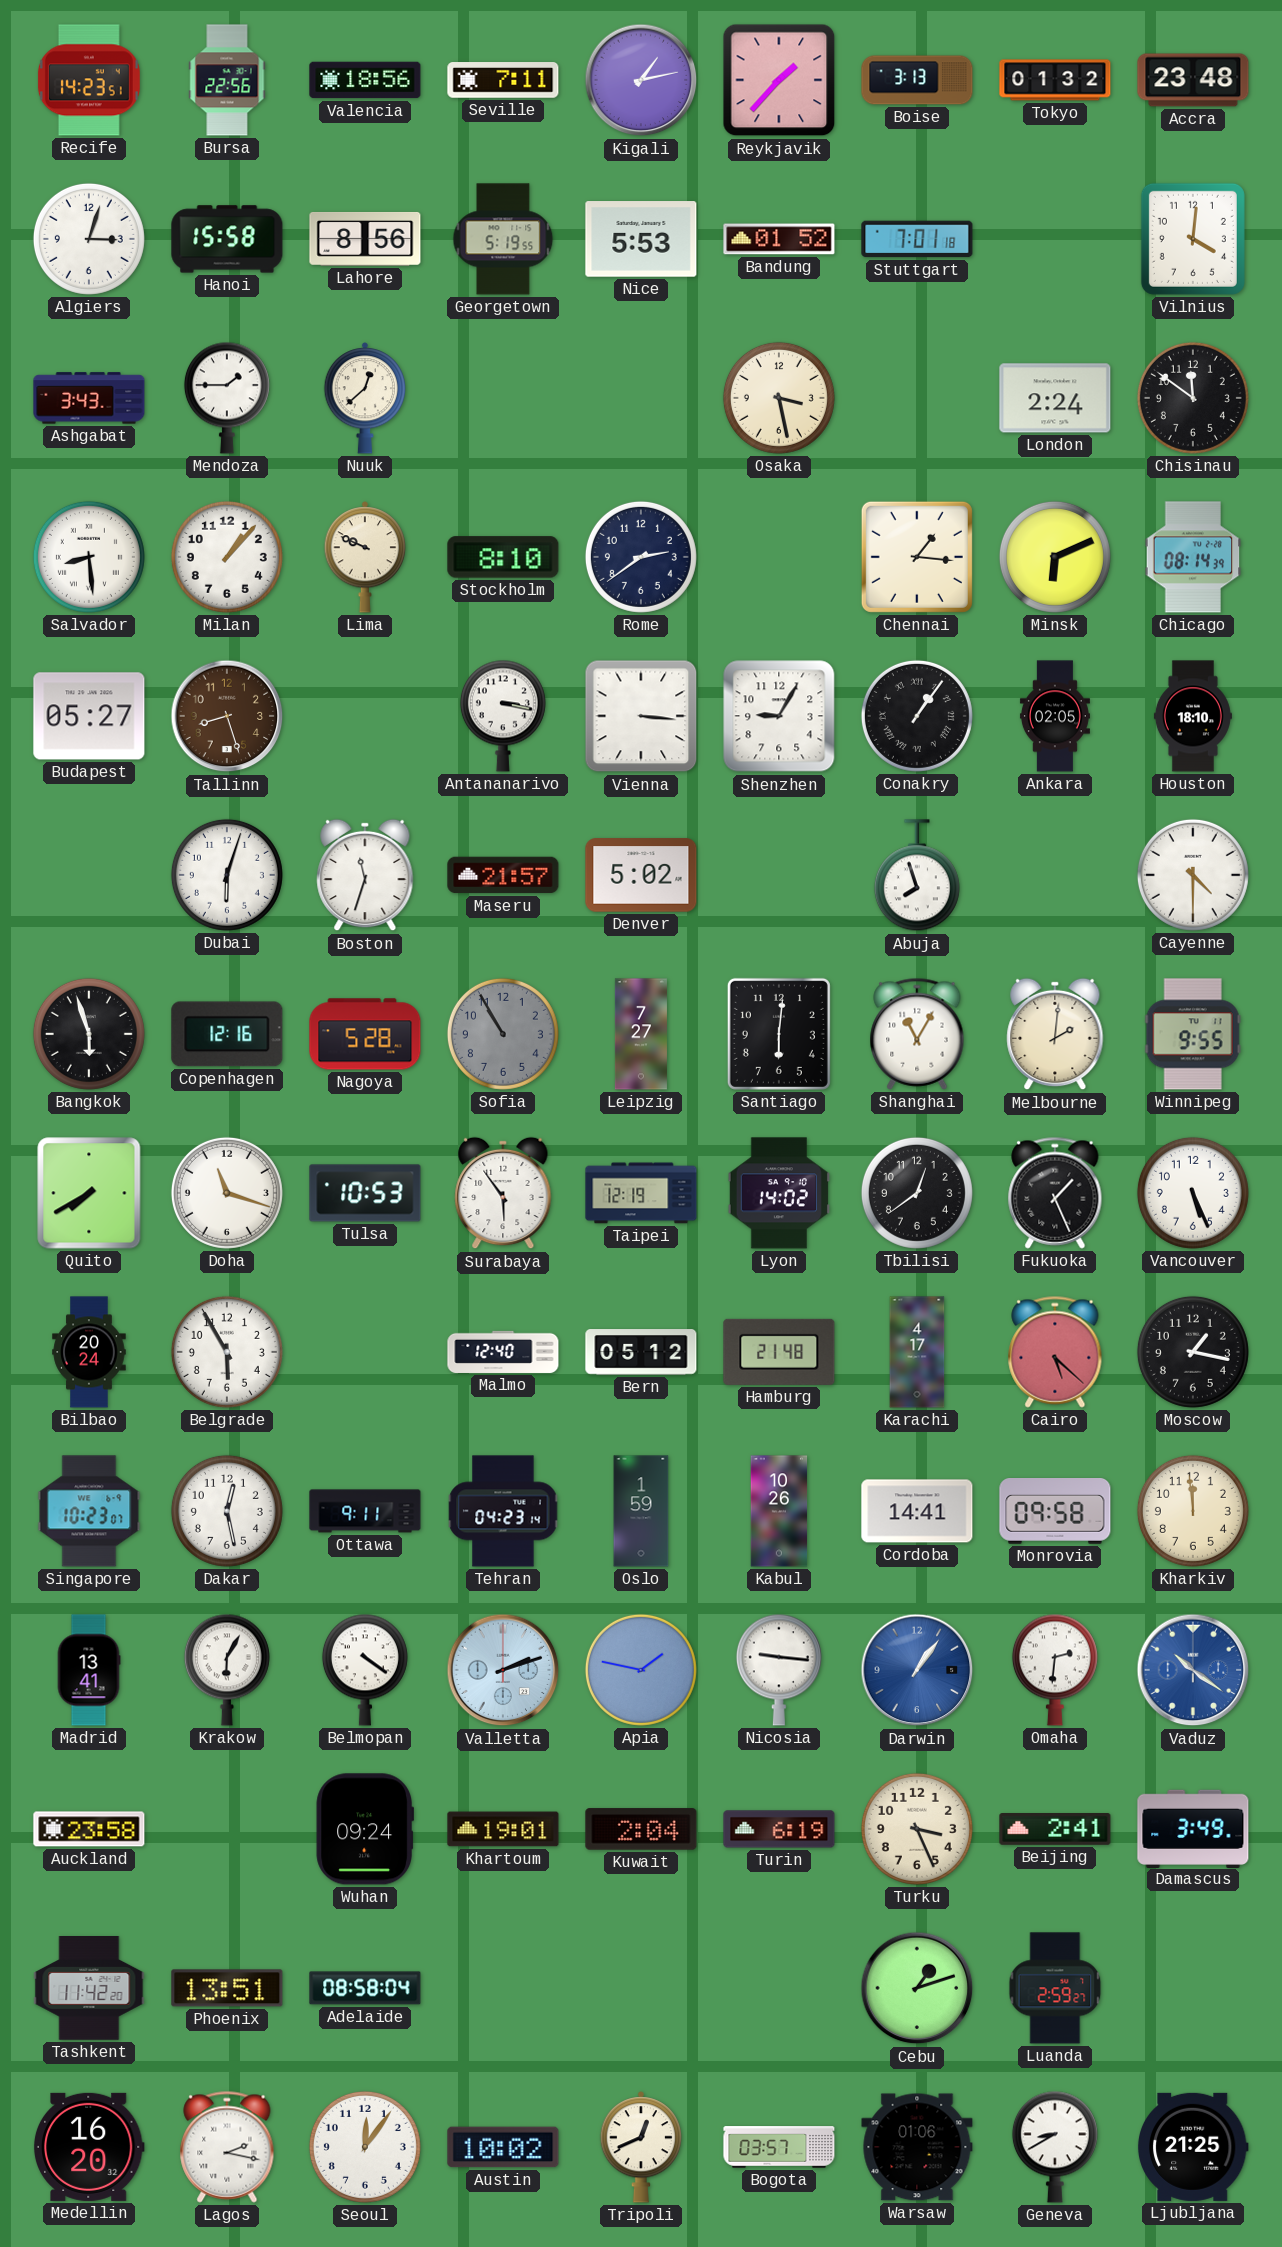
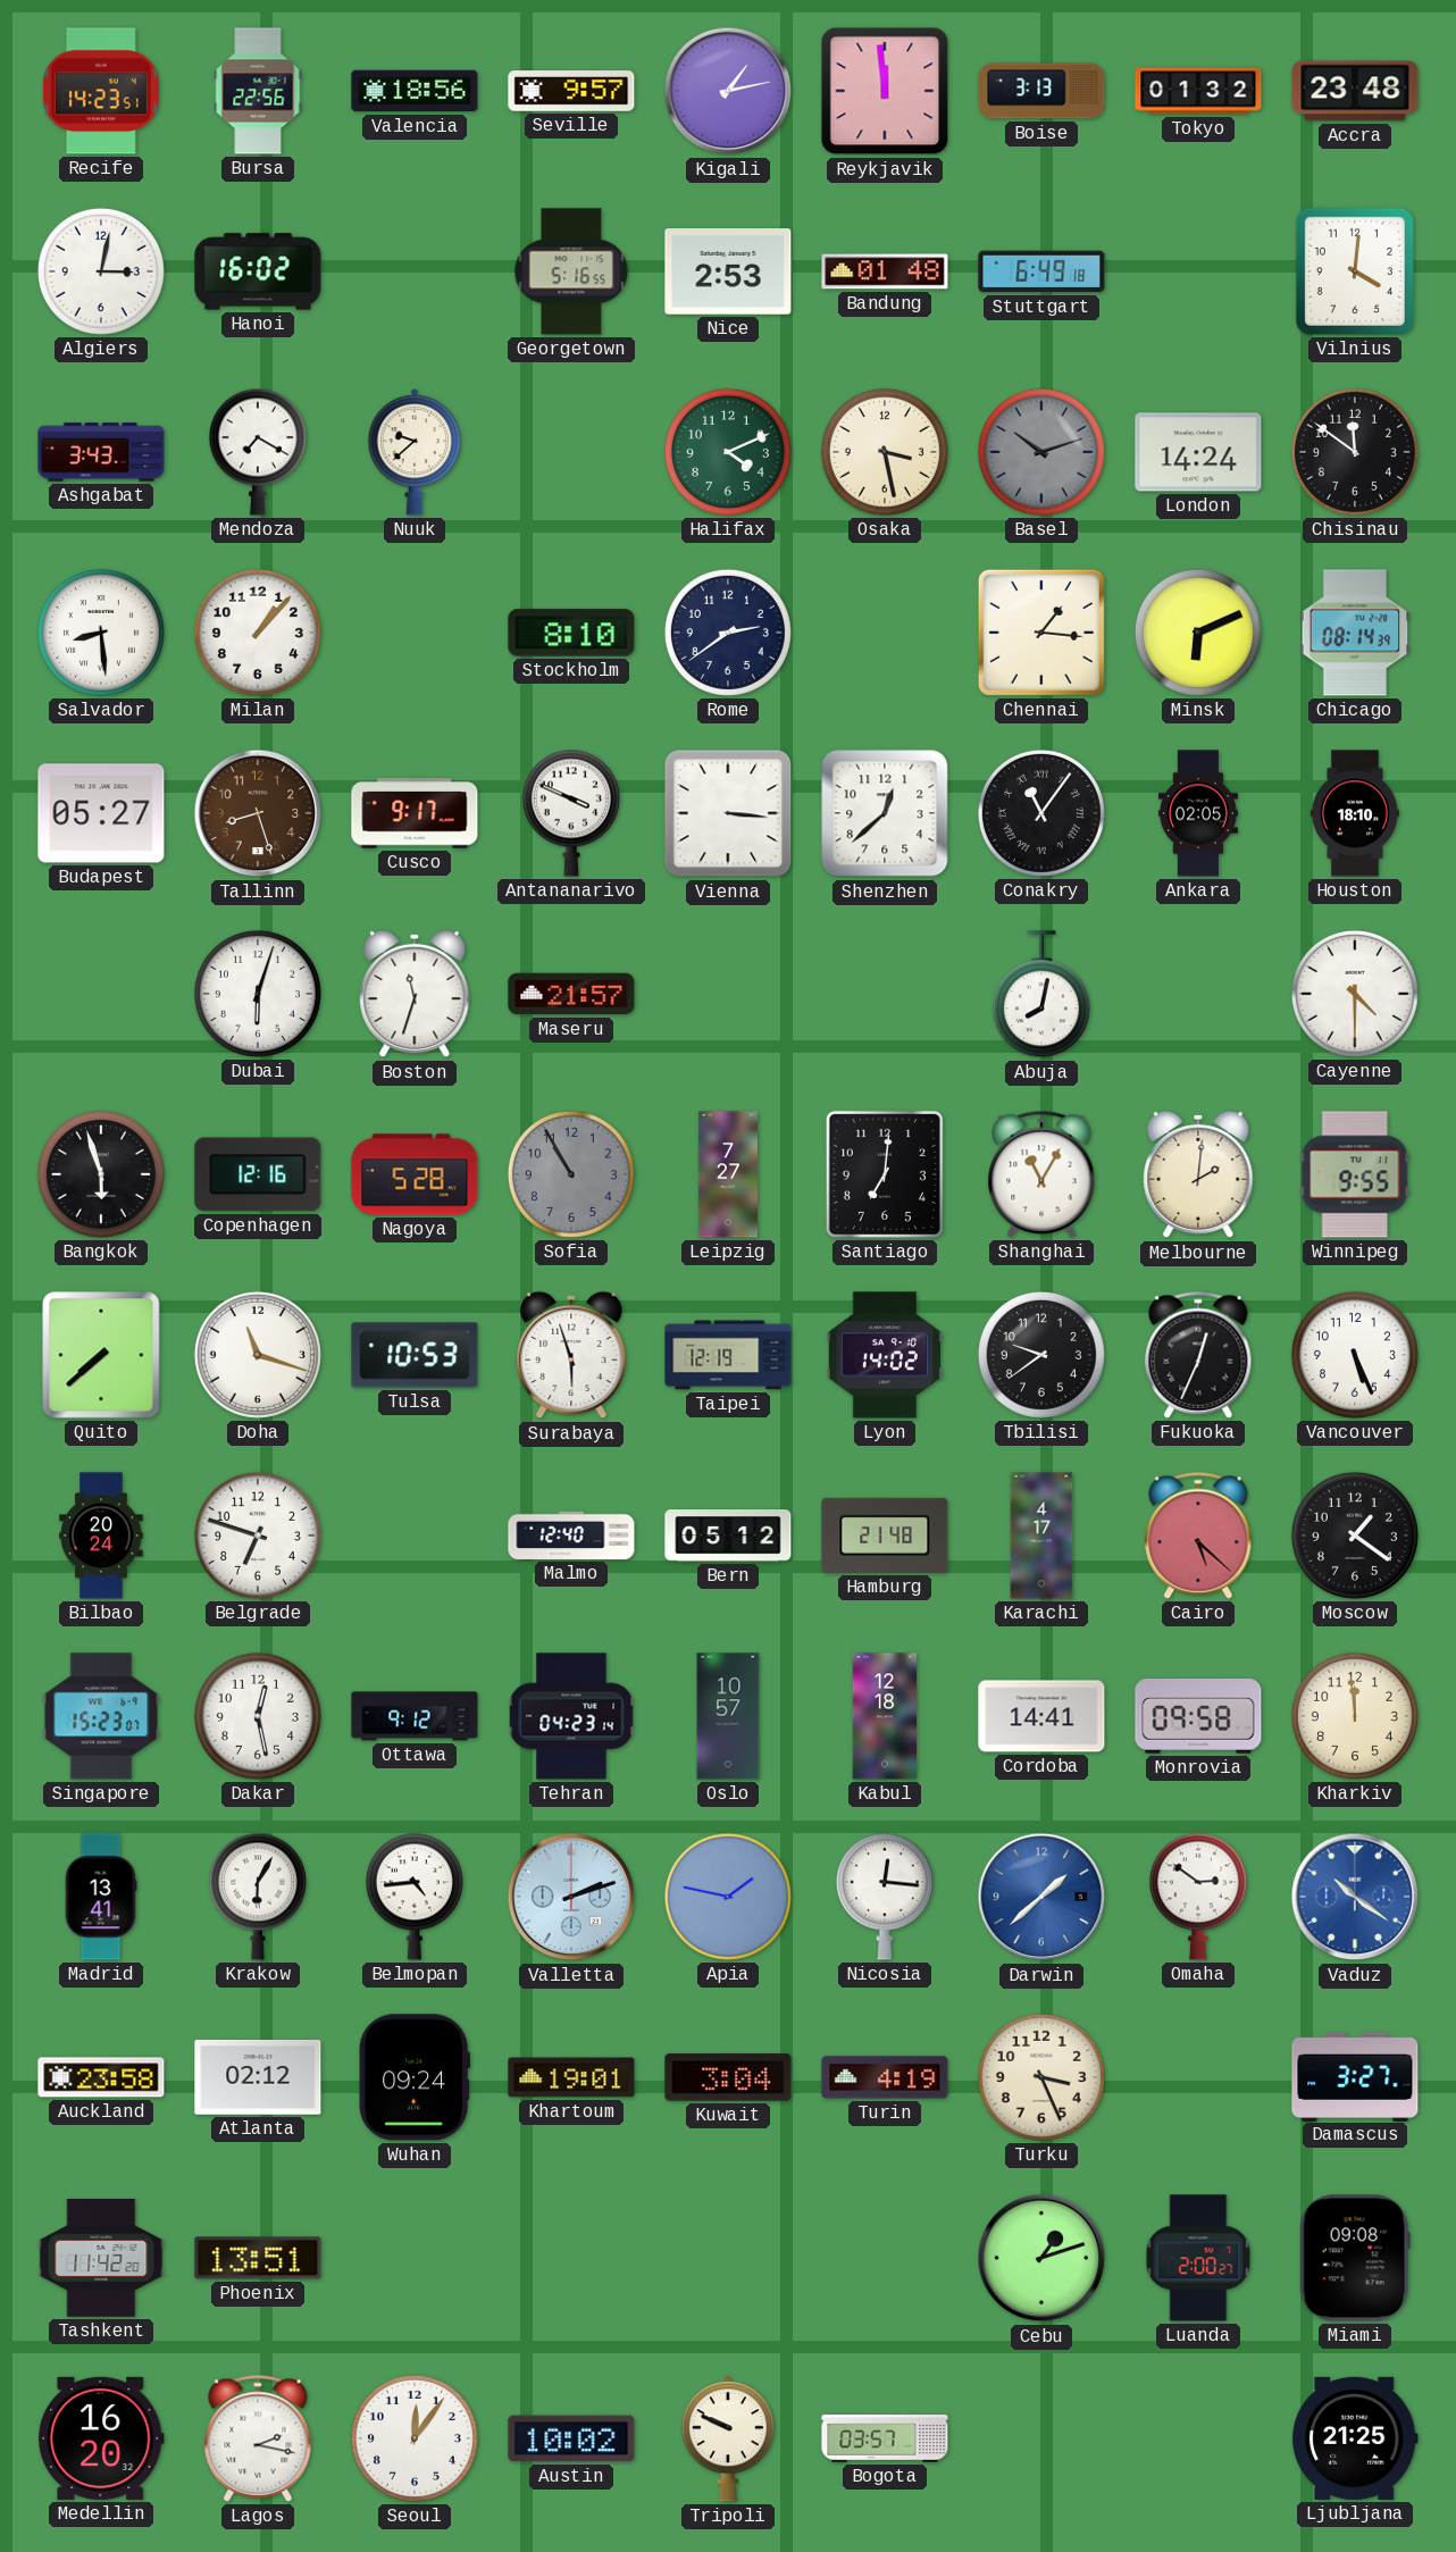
Seville: 7:11 -> 9:57 (571, 91)
Reykjavik: 1:37 -> 11:59 (885, 91)
Algiers: 3:03 -> 3:02 (101, 271)
Hanoi: 15:58 -> 16:02 (258, 271)
Lahore: 8:56 -> none (365, 239)
Georgetown: 5:19 -> 5:16 (571, 271)
Nice: 5:53 -> 2:53 (728, 271)
Bandung: 01:52 -> 01:48 (885, 271)
Stuttgart: 7:01 -> 6:49 (1041, 271)
Mendoza: 1:45 -> 7:20 (258, 452)
Nuuk: 12:38 -> 9:38 (415, 452)
Halifax: none -> 4:11 (728, 452)
Basel: none -> 10:12 (1041, 452)
London: 2:24 -> 14:24 (1198, 452)
Lima: 9:49 -> none (365, 557)
Cusco: none -> 9:17 (415, 813)
Antananarivo: 3:17 -> 3:49 (571, 813)
Shenzhen: 9:05 -> 12:38 (885, 813)
Conakry: 1:06 -> 11:06 (1041, 813)
Denver: 5:02 -> none (641, 875)
Abuja: 7:57 -> 8:02 (1041, 995)
Santiago: 6:01 -> 7:01 (885, 1174)
Quito: 7:40 -> 7:38 (101, 1355)
Surabaya: 5:54 -> 5:57 (571, 1355)
Tbilisi: 12:39 -> 9:39 (1041, 1355)
Fukuoka: 1:26 -> 12:34 (1198, 1355)
Belgrade: 5:55 -> 6:48 (258, 1536)
Moscow: 1:17 -> 1:21 (1355, 1536)
Singapore: 10:23 -> 15:23 (101, 1716)
Ottawa: 9:11 -> 9:12 (415, 1716)
Oslo: 1:59 -> 10:57 (728, 1716)
Kabul: 10:26 -> 12:18 (885, 1716)
Belmopan: 4:21 -> 4:44 (415, 1897)
Nicosia: 9:16 -> 12:16 (885, 1897)
Darwin: 1:06 -> 1:38 (1041, 1897)
Omaha: 2:31 -> 2:51 (1198, 1897)
Atlanta: none -> 02:12 (258, 2077)
Kuwait: 2:04 -> 3:04 (728, 2077)
Turin: 6:19 -> 4:19 (885, 2077)
Beijing: 2:41 -> none (1055, 1830)
Damascus: 3:49 -> 3:27 (1355, 2076)
Adelaide: 08:58 -> none (365, 1988)
Luanda: 2:59 -> 2:00 (1198, 2258)
Miami: none -> 09:08 (1355, 2258)
Tripoli: 12:41 -> 9:49 (728, 2438)
Warsaw: 01:06 -> none (917, 2147)
Geneva: 8:40 -> none (1055, 2147)
